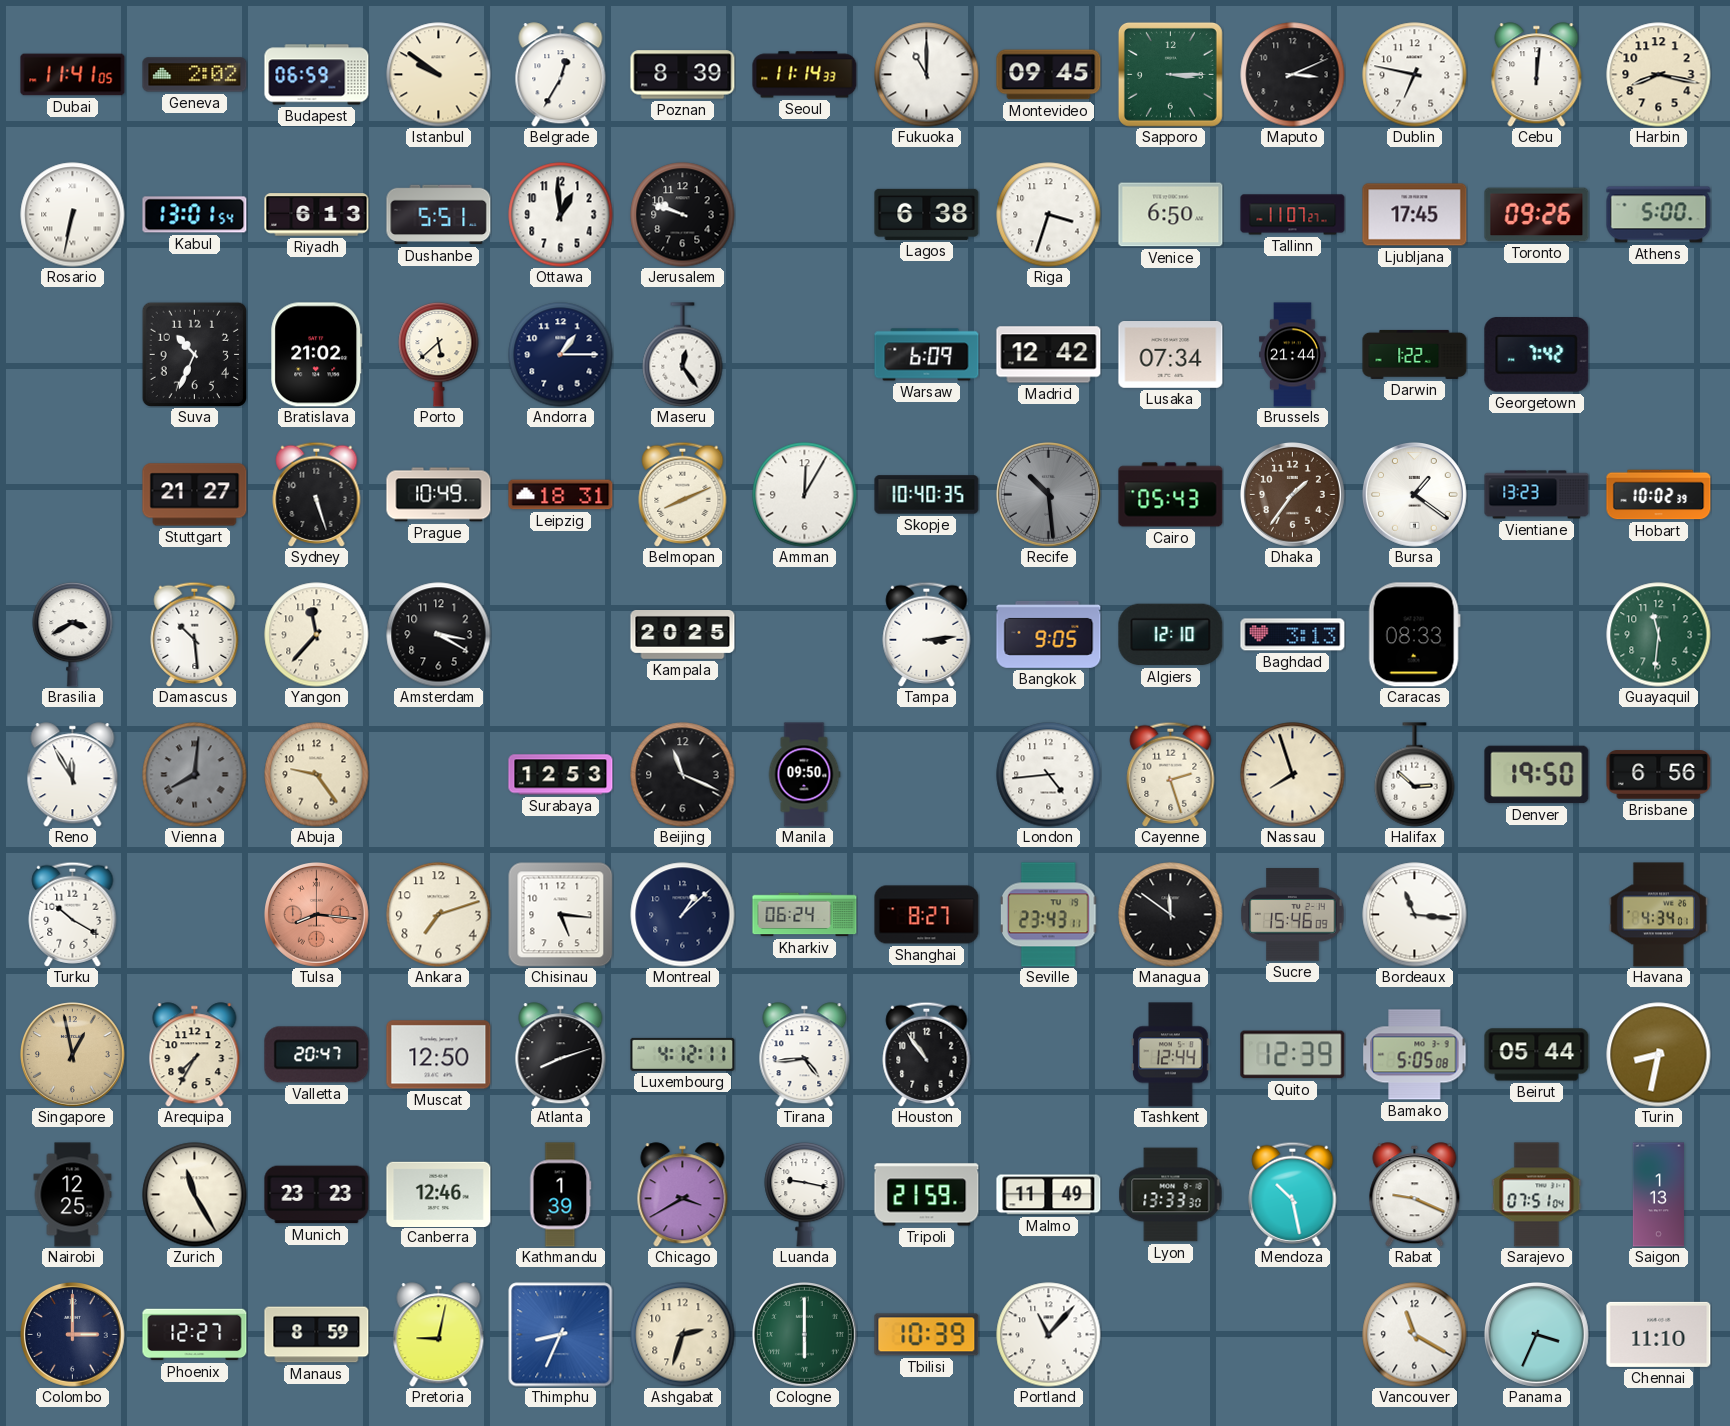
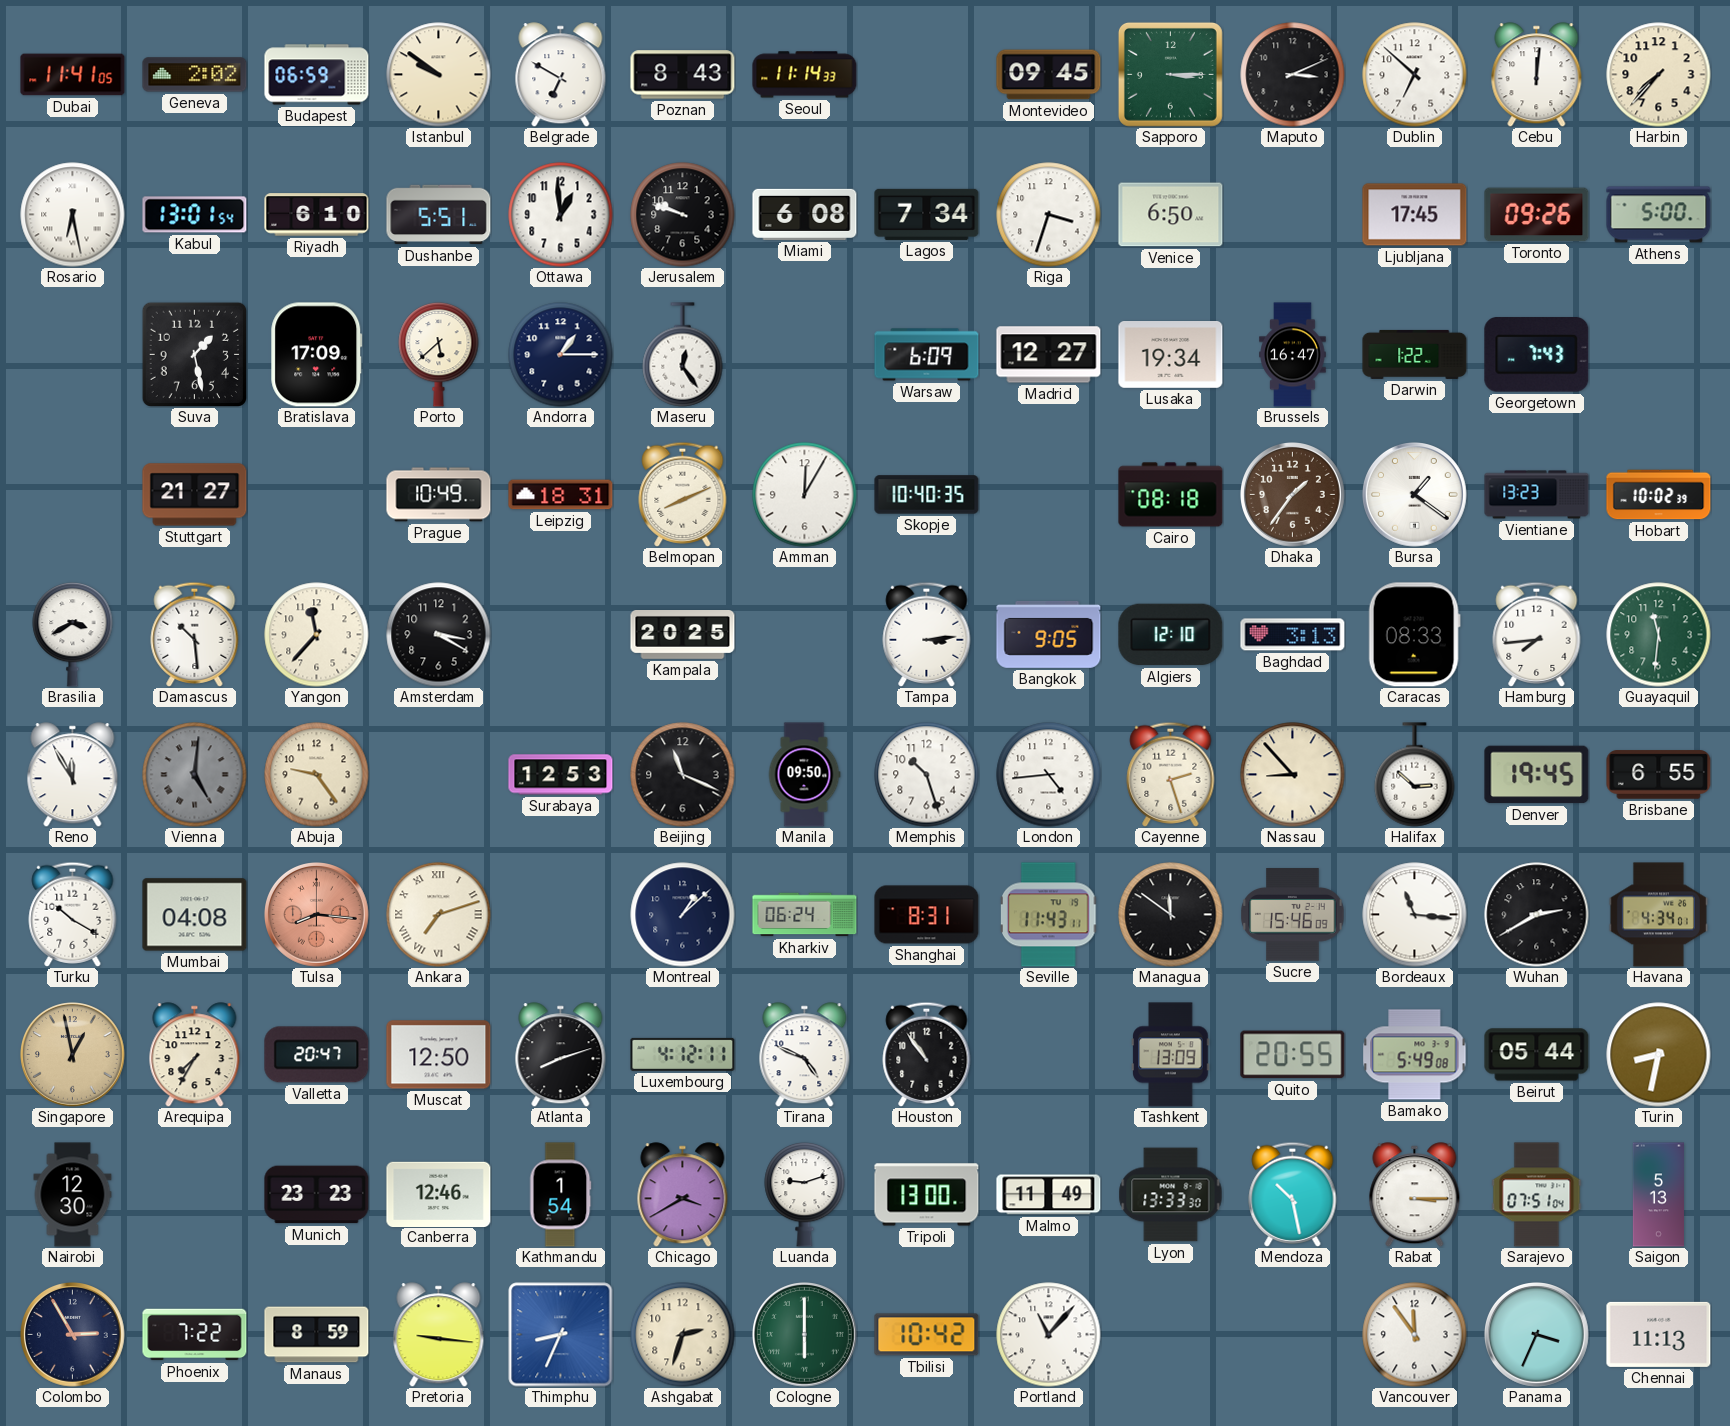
Belgrade: 12:35 -> 6:50 (561, 75)
Poznan: 8:39 -> 8:43 (683, 75)
Fukuoka: 11:00 -> none (927, 75)
Dublin: 6:47 -> 6:52 (1415, 75)
Harbin: 8:17 -> 7:37 (1659, 75)
Rosario: 6:32 -> 6:28 (73, 215)
Riyadh: 6:13 -> 6:10 (317, 215)
Miami: none -> 6:08 (805, 214)
Lagos: 6:38 -> 7:34 (927, 214)
Tallinn: 11:07 -> none (1293, 215)
Suva: 10:34 -> 1:28 (194, 354)
Bratislava: 21:02 -> 17:09 (317, 355)
Madrid: 12:42 -> 12:27 (1049, 355)
Lusaka: 07:34 -> 19:34 (1171, 355)
Brussels: 21:44 -> 16:47 (1293, 355)
Georgetown: 7:42 -> 7:43 (1537, 355)
Sydney: 5:27 -> none (317, 494)
Recife: 10:29 -> none (1049, 495)
Cairo: 05:43 -> 08:18 (1171, 495)
Hamburg: none -> 7:44 (1537, 634)
Vienna: 8:01 -> 5:01 (195, 775)
Memphis: none -> 10:27 (927, 775)
Nassau: 7:57 -> 8:53 (1293, 775)
Denver: 19:50 -> 19:45 (1537, 775)
Brisbane: 6:56 -> 6:55 (1659, 775)
Mumbai: none -> 04:08 (195, 915)
Ankara numerals: Arabic -> Roman (439, 915)
Chisinau: 5:16 -> none (560, 915)
Shanghai: 8:27 -> 8:31 (927, 915)
Seville: 23:43 -> 11:43 (1049, 915)
Wuhan: none -> 2:40 (1537, 915)
Tirana: 4:44 -> 4:49 (805, 1055)
Tashkent: 12:44 -> 13:09 (1171, 1055)
Quito: 12:39 -> 20:55 (1293, 1055)
Bamako: 5:05 -> 5:49 (1415, 1055)
Nairobi: 12:25 -> 12:30 (73, 1195)
Zurich: 11:25 -> none (195, 1195)
Kathmandu: 1:39 -> 1:54 (560, 1195)
Luanda: 9:17 -> 9:12 (805, 1194)
Tripoli: 21:59 -> 13:00 (927, 1195)
Rabat: 9:19 -> 3:15 (1415, 1195)
Saigon: 1:13 -> 5:13 (1658, 1195)
Colombo: 3:00 -> 2:55 (73, 1335)
Phoenix: 12:27 -> 7:22 (195, 1335)
Pretoria: 9:02 -> 9:16 (439, 1335)
Tbilisi: 10:39 -> 10:42 (927, 1335)
Vancouver: 11:20 -> 11:54 (1415, 1335)
Chennai: 11:10 -> 11:13 (1659, 1334)
